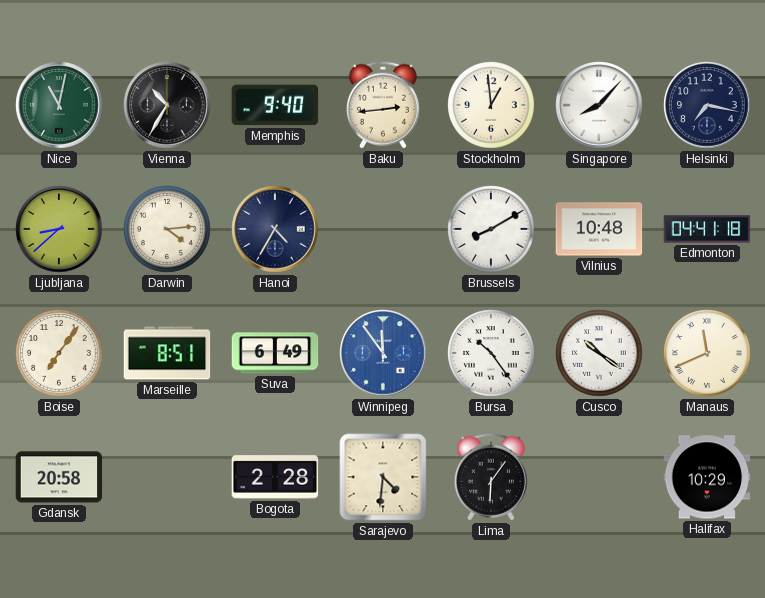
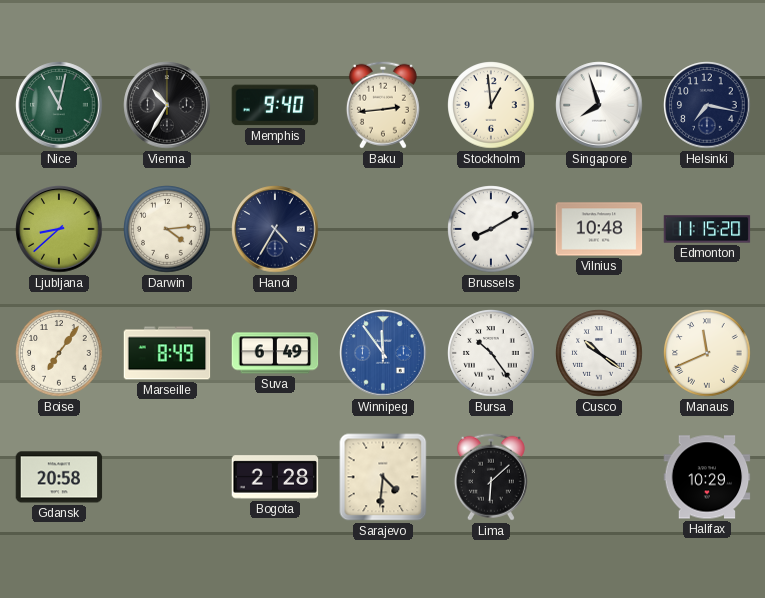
Singapore: 8:07 -> 7:57 (599, 105)
Edmonton: 04:41 -> 11:15 (707, 229)
Marseille: 8:51 -> 8:49 (167, 353)
Lima: 6:06 -> 6:08 (491, 477)
